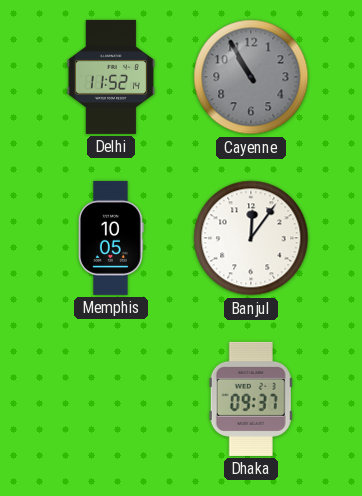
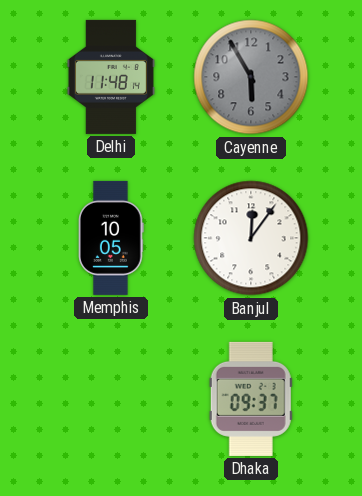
Delhi: 11:52 -> 11:48 (111, 77)
Cayenne: 10:55 -> 5:55 (251, 77)
